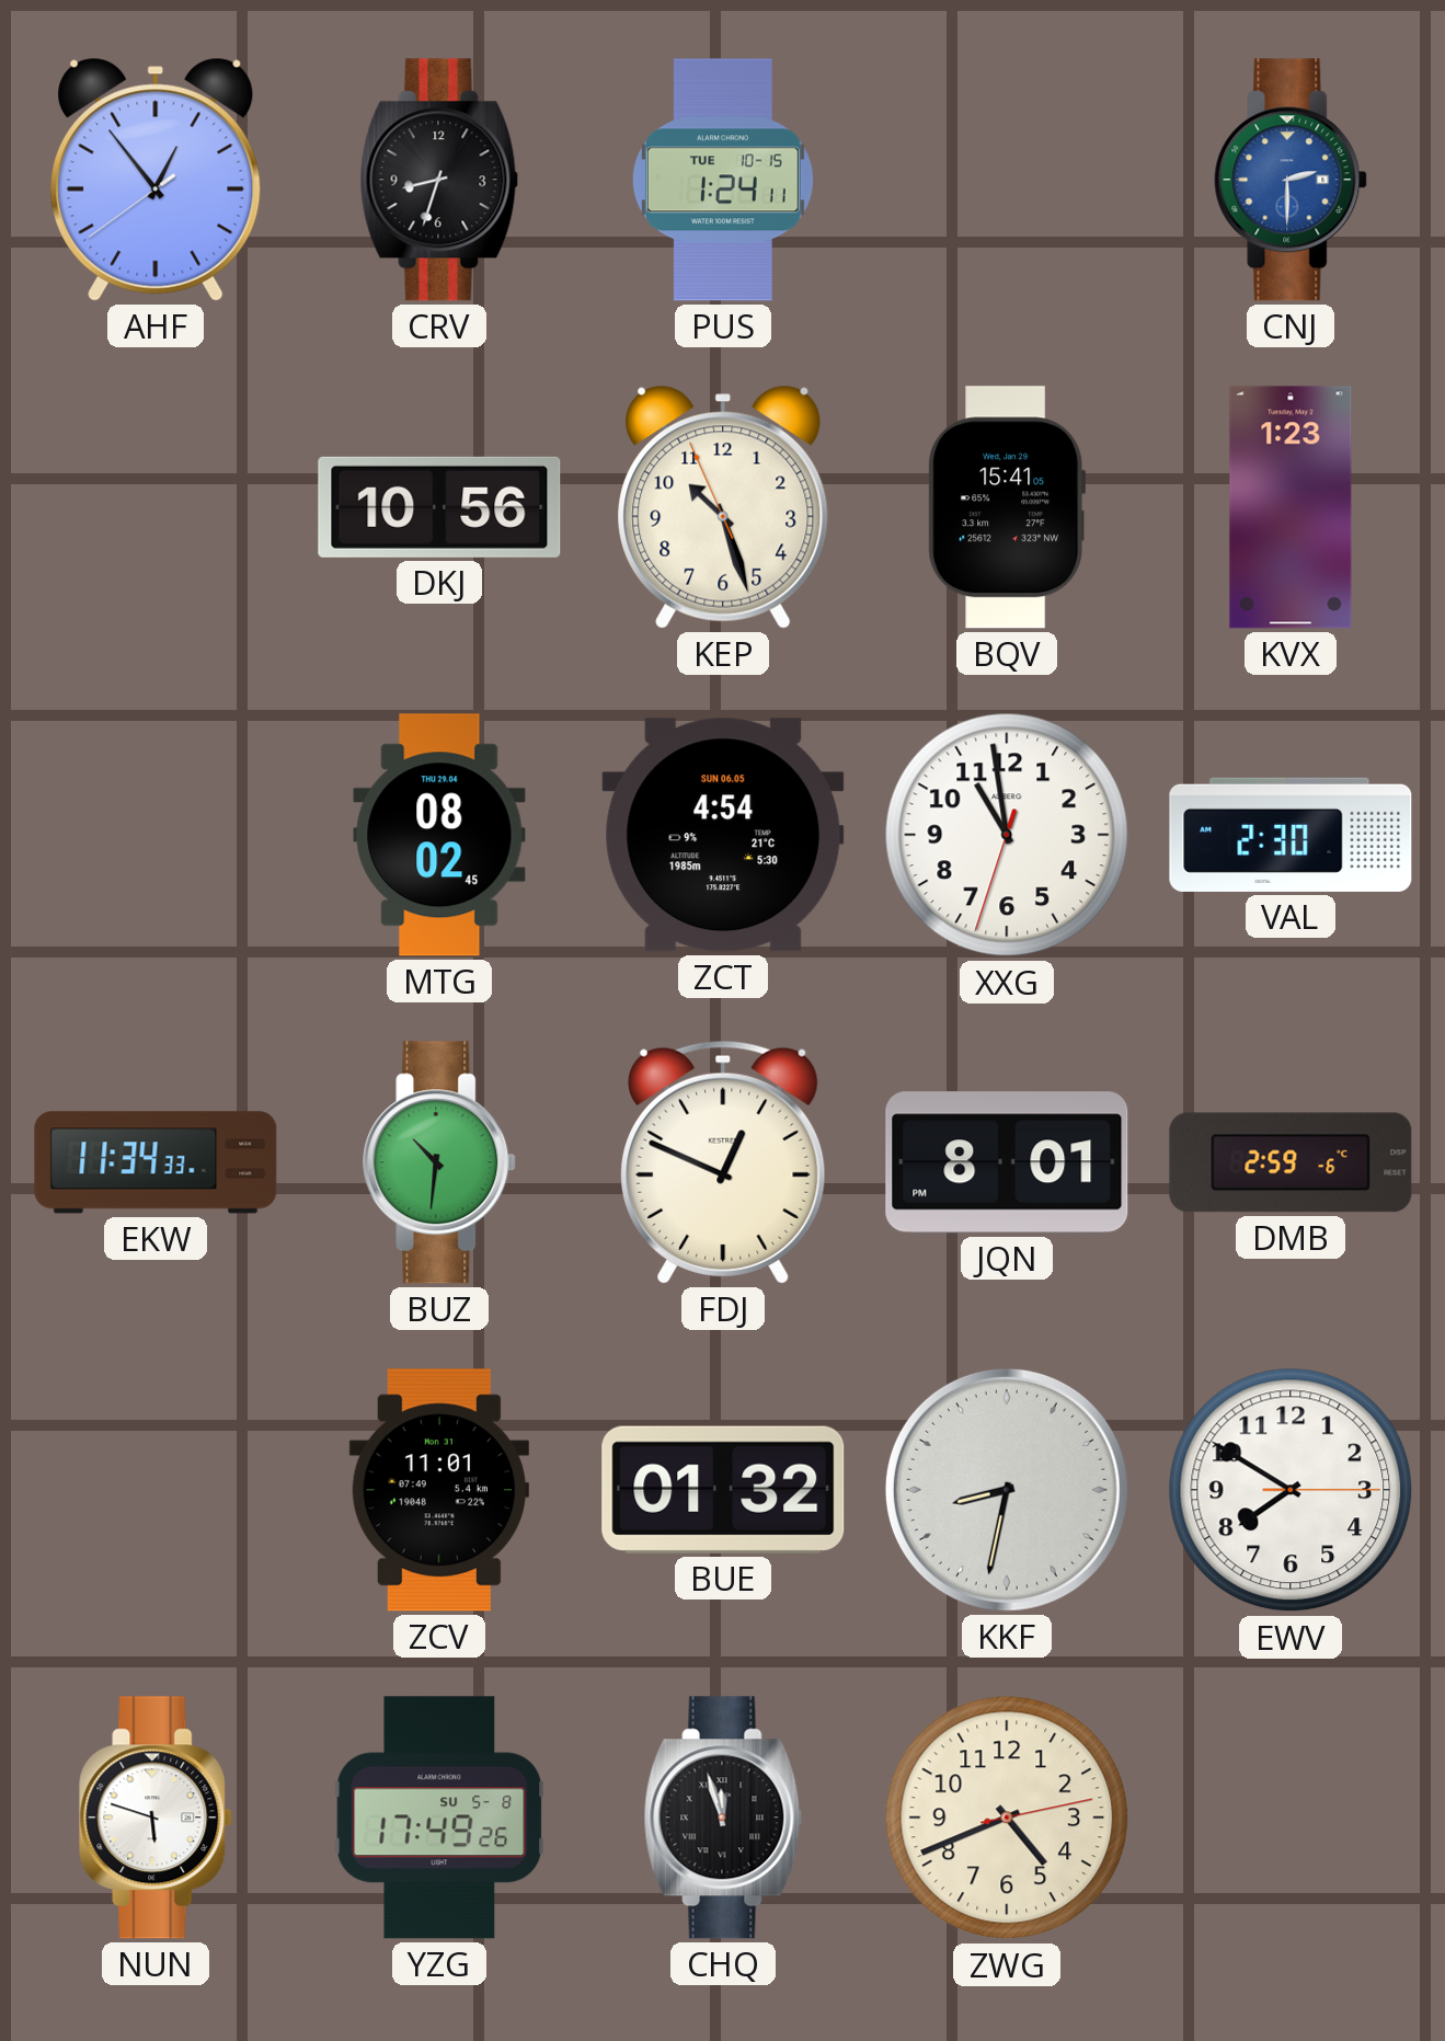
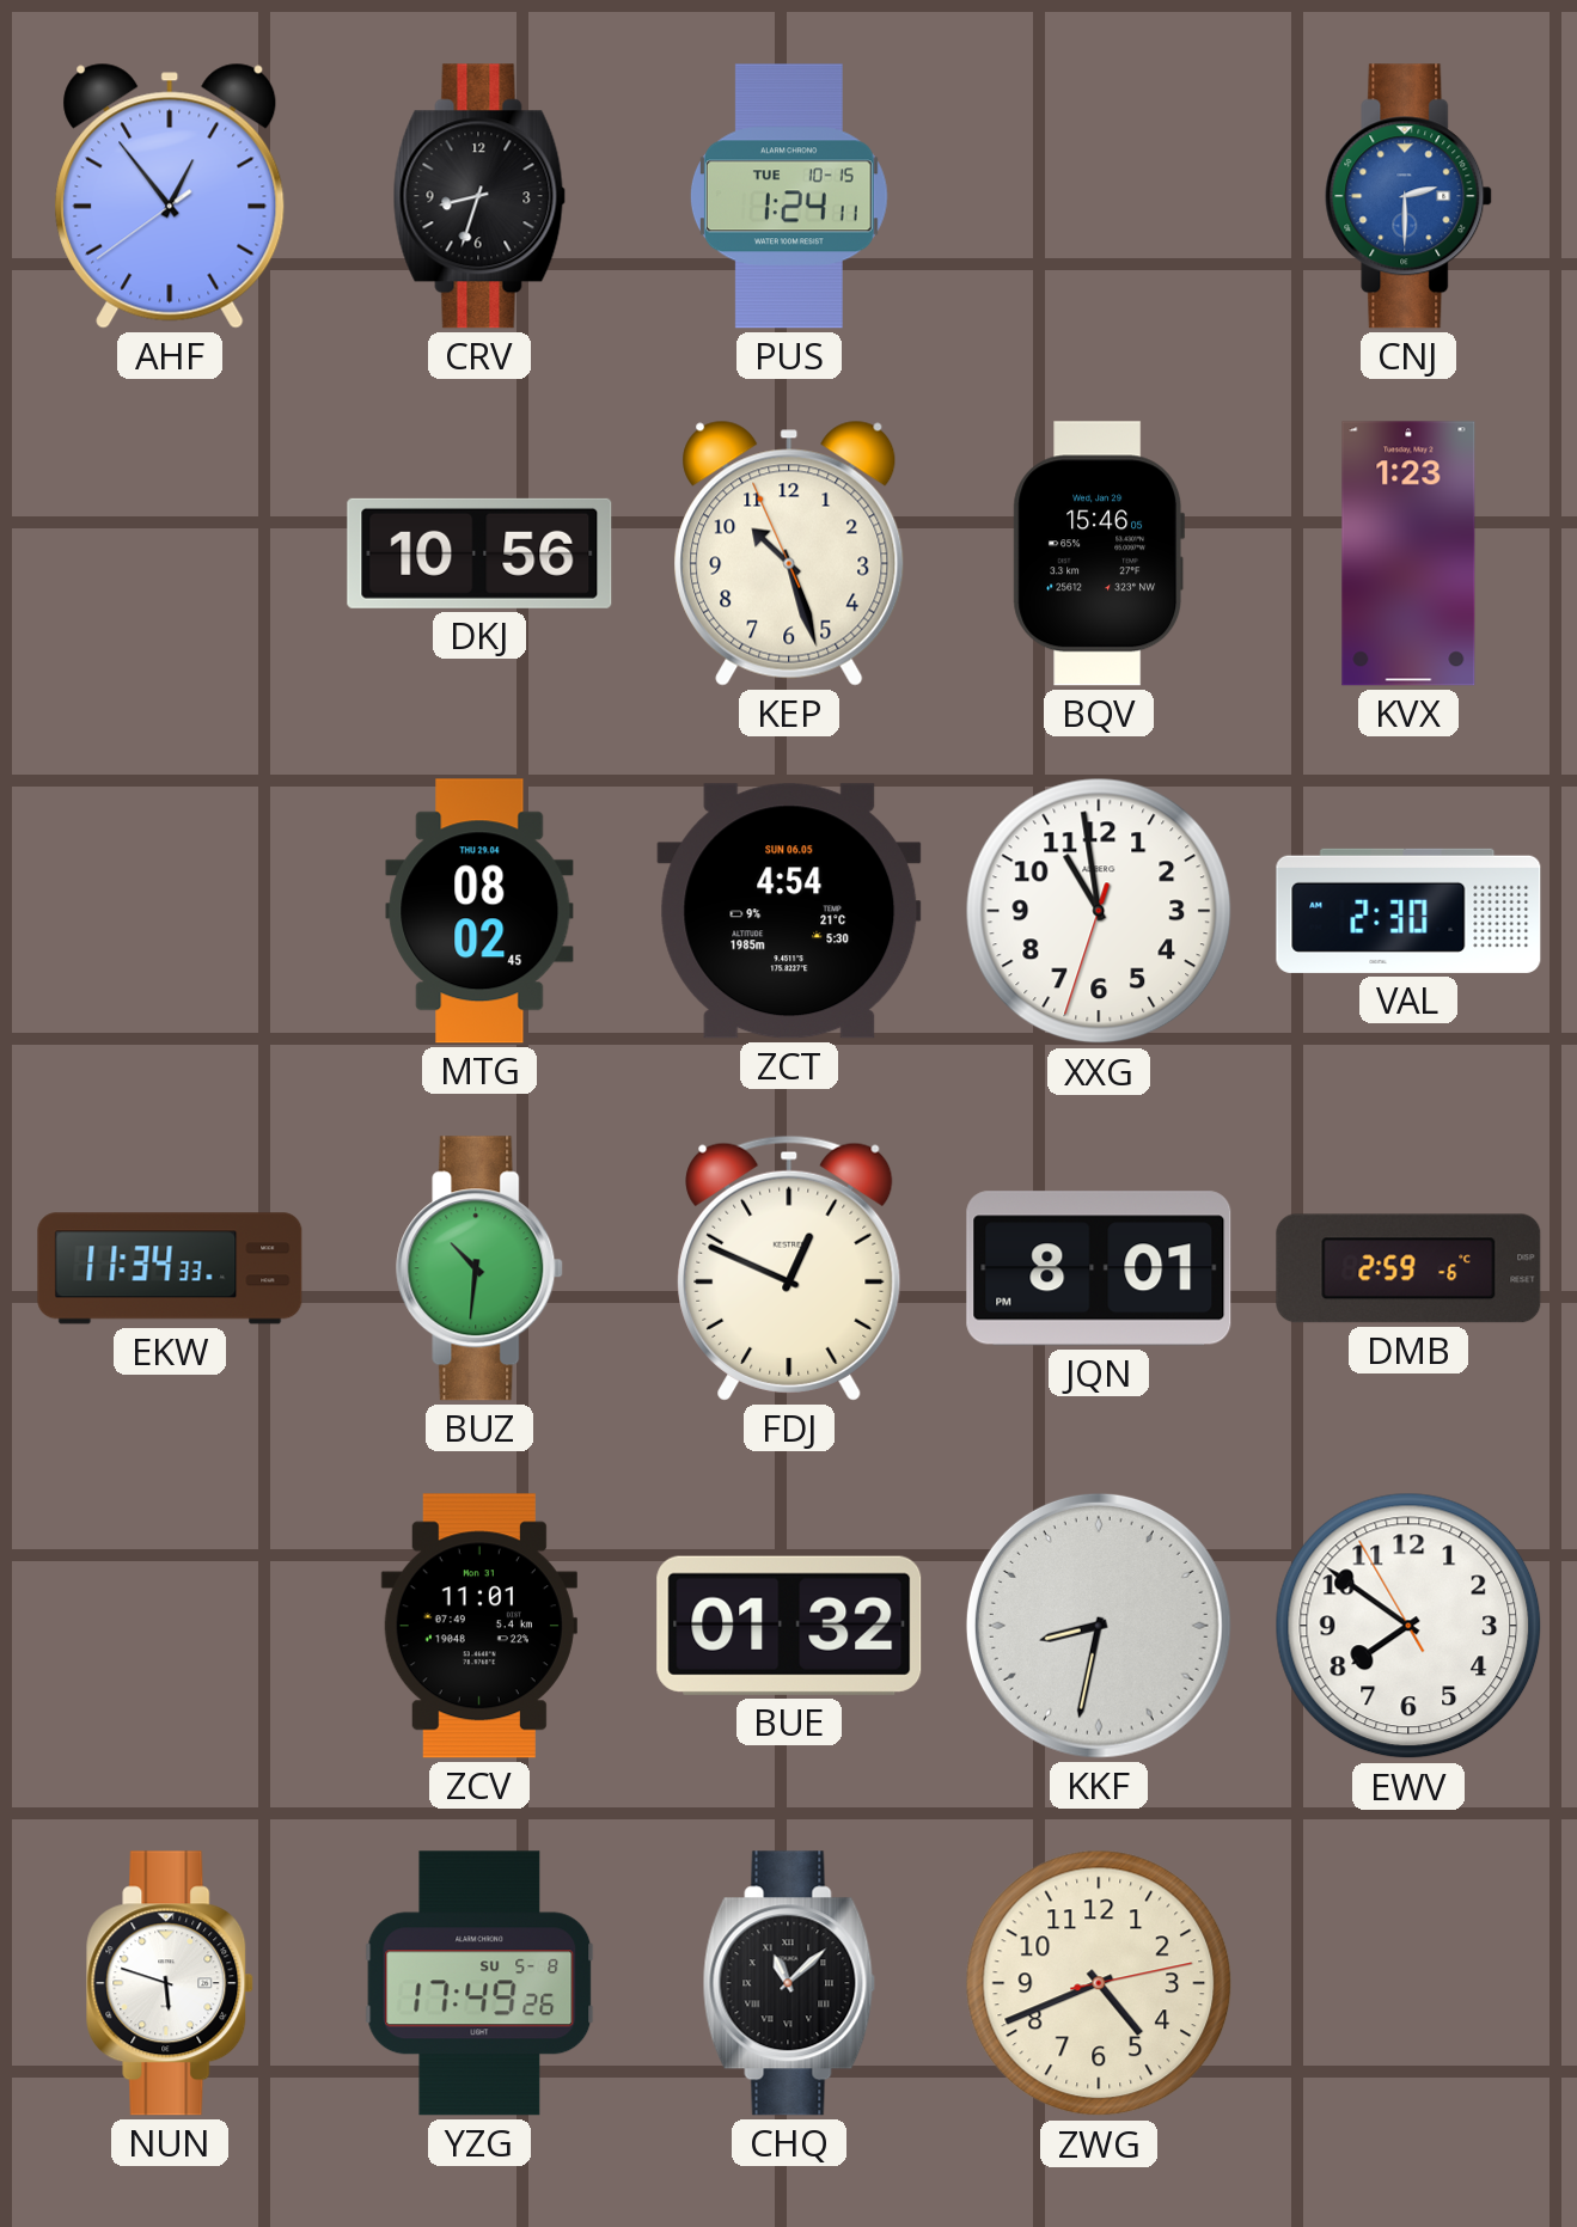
BQV: 15:41 -> 15:46 (1099, 553)
EWV: 7:50:15 -> 7:50:55 (1408, 1626)
CHQ: 11:57 -> 11:08 (789, 1983)
